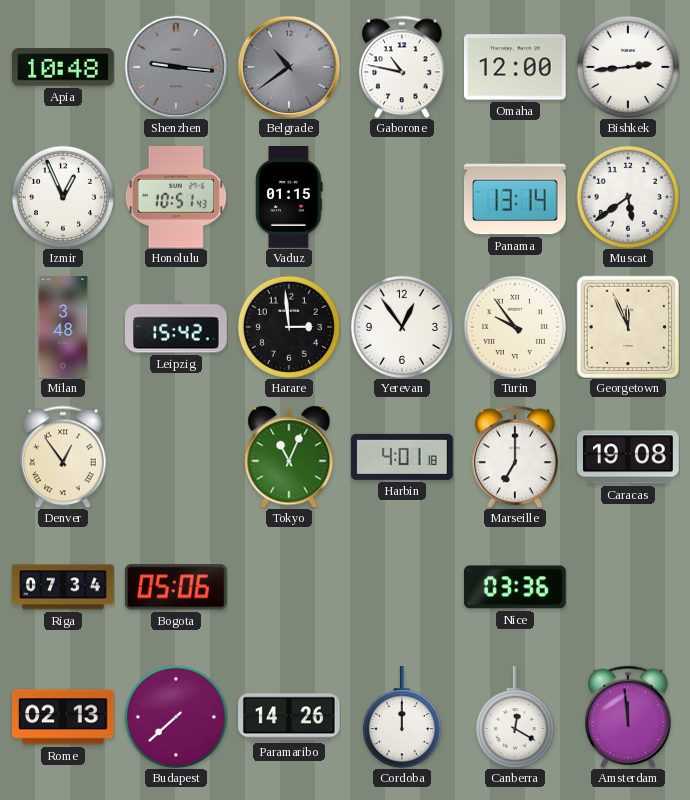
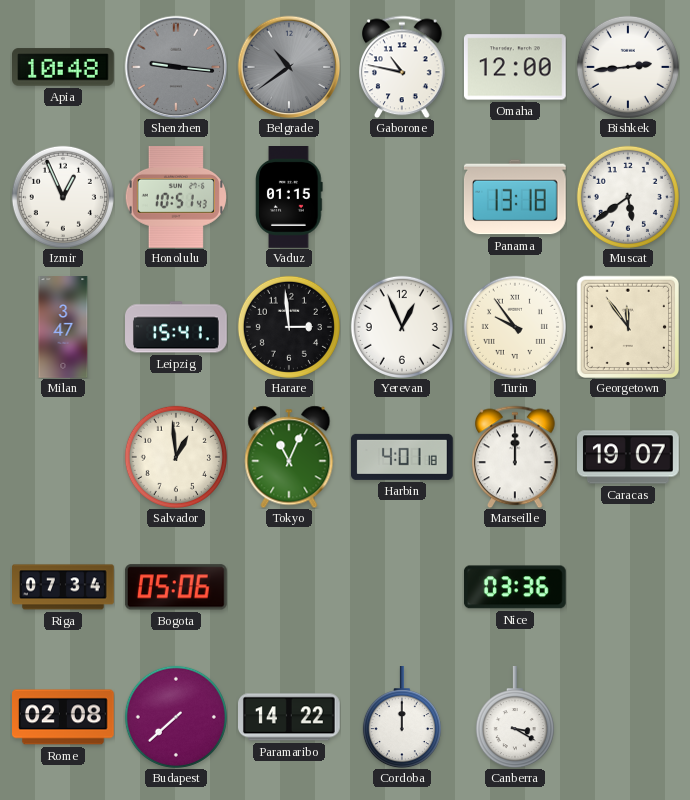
Panama: 13:14 -> 13:18 (515, 197)
Milan: 3:48 -> 3:47 (63, 327)
Leipzig: 15:42 -> 15:41 (176, 327)
Yerevan: 12:54 -> 12:56 (402, 327)
Georgetown: 11:56 -> 11:54 (627, 326)
Denver: 12:54 -> none (64, 457)
Salvador: none -> 12:59 (176, 457)
Marseille: 7:00 -> 12:00 (516, 457)
Caracas: 19:08 -> 19:07 (629, 457)
Rome: 02:13 -> 02:08 (64, 717)
Paramaribo: 14:26 -> 14:22 (290, 717)
Canberra: 12:20 -> 3:20 (515, 718)
Amsterdam: 11:59 -> none (629, 717)
